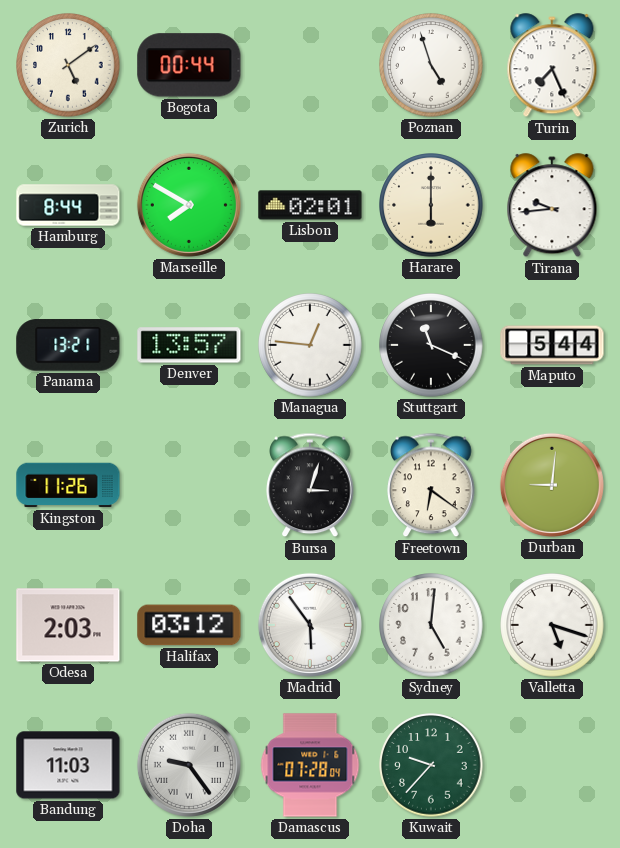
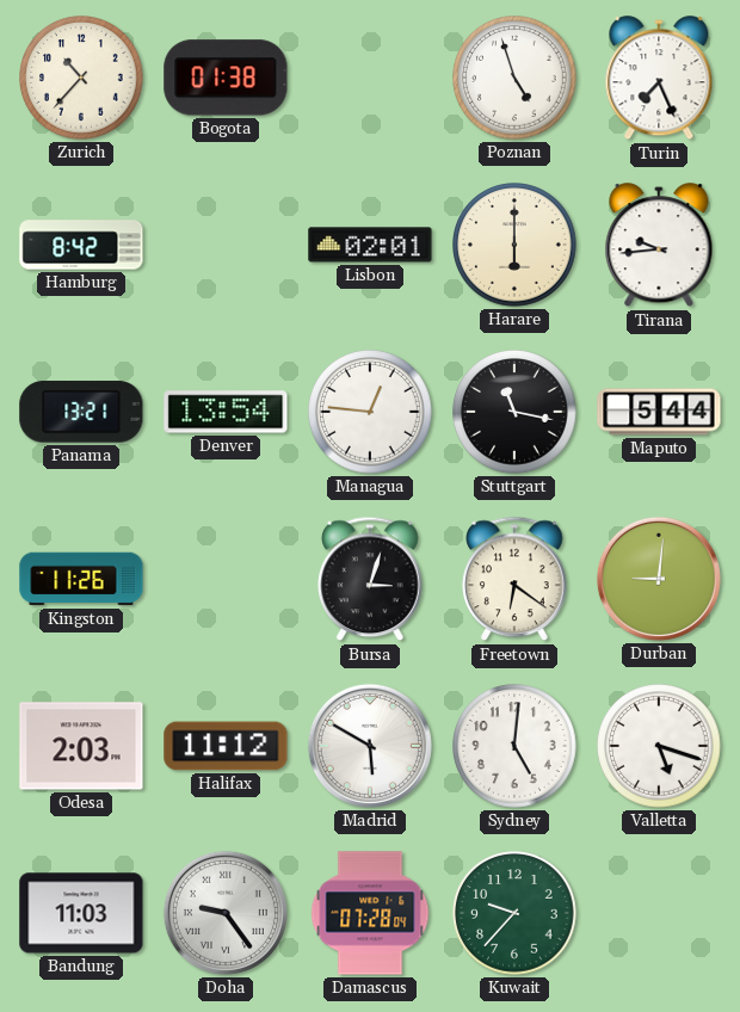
Zurich: 5:09 -> 10:37 (81, 78)
Bogota: 00:44 -> 01:38 (226, 78)
Hamburg: 8:44 -> 8:42 (81, 245)
Marseille: 7:50 -> none (189, 205)
Denver: 13:57 -> 13:54 (226, 412)
Stuttgart: 11:19 -> 11:17 (514, 412)
Halifax: 03:12 -> 11:12 (226, 746)
Madrid: 5:54 -> 5:50 (370, 746)
